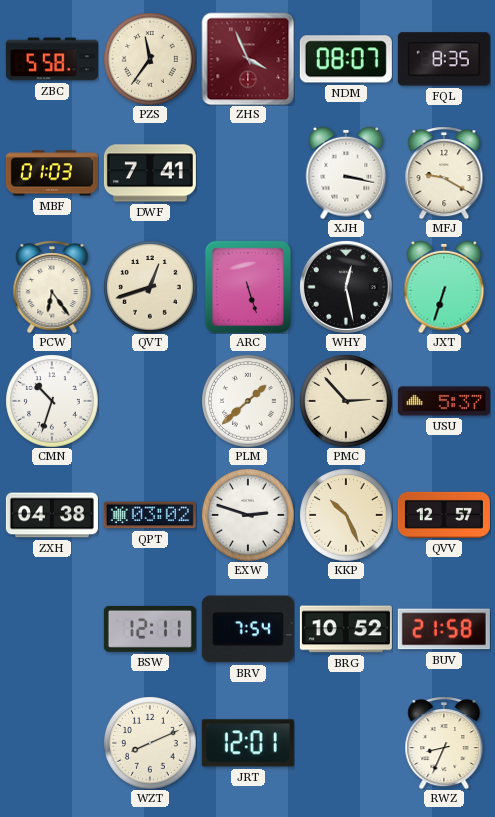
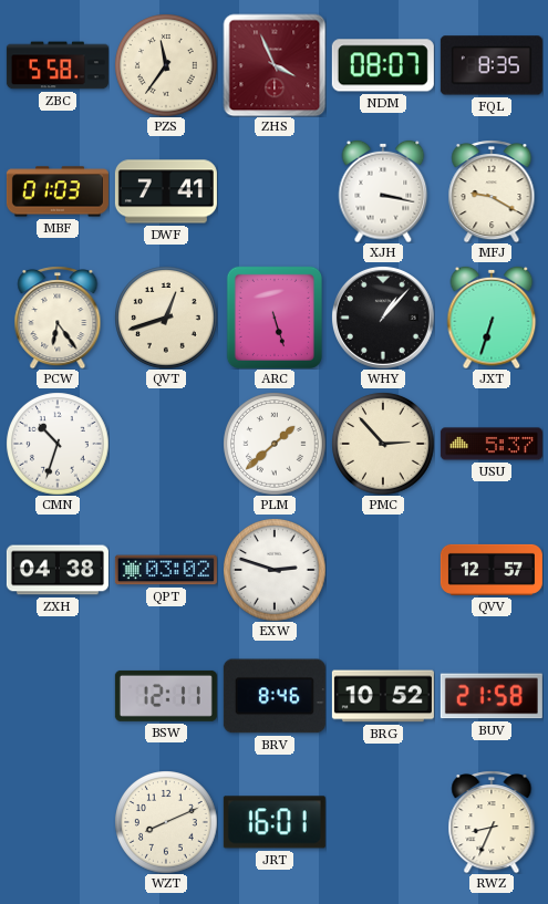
WHY: 12:28 -> 1:07 (383, 318)
KKP: 10:26 -> none (346, 515)
BRV: 7:54 -> 8:46 (275, 696)
JRT: 12:01 -> 16:01 (275, 822)
